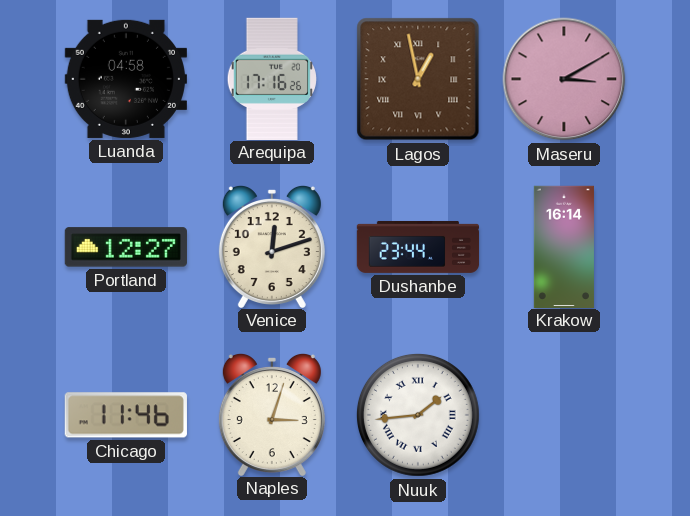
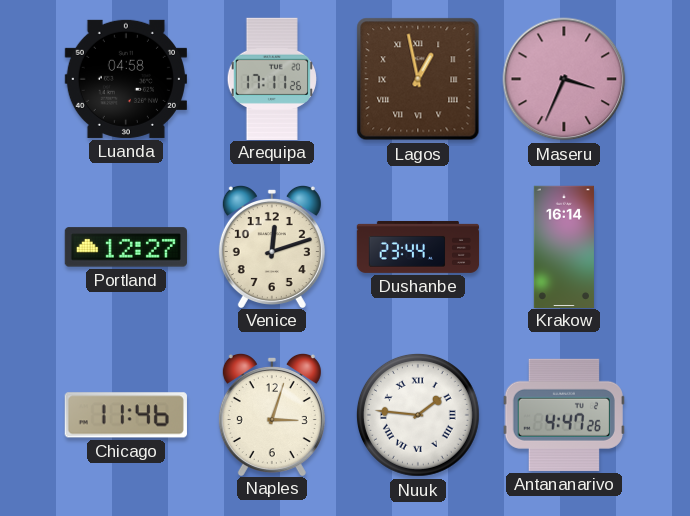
Arequipa: 17:16 -> 17:11 (272, 78)
Maseru: 3:10 -> 3:34 (564, 79)
Nuuk: 1:44 -> 1:46 (418, 415)
Antananarivo: none -> 4:47 (564, 415)
